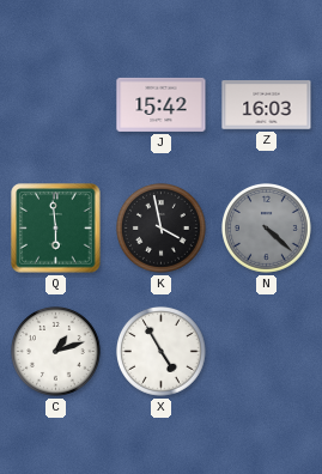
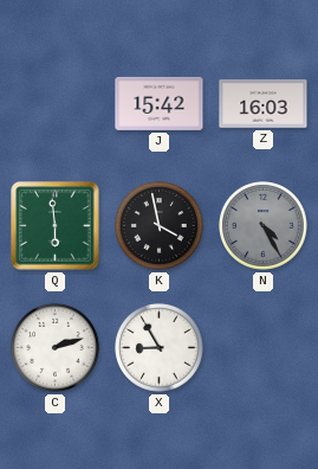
N: 4:22 -> 4:25 (264, 226)
C: 1:12 -> 2:12 (56, 348)
X: 4:55 -> 8:55 (160, 348)
